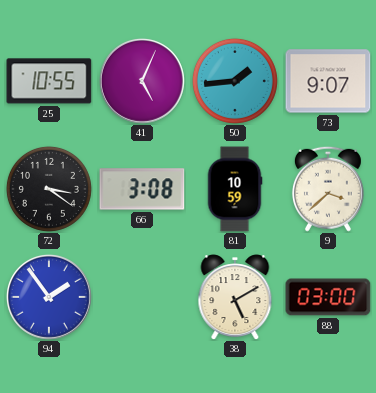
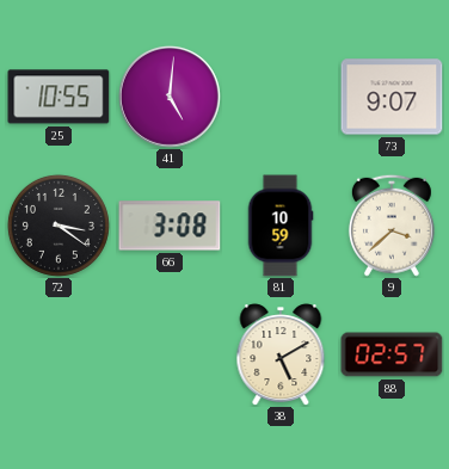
41: 5:04 -> 5:01 (170, 97)
50: 1:44 -> none (235, 81)
94: 1:54 -> none (49, 297)
88: 03:00 -> 02:57 (392, 354)
